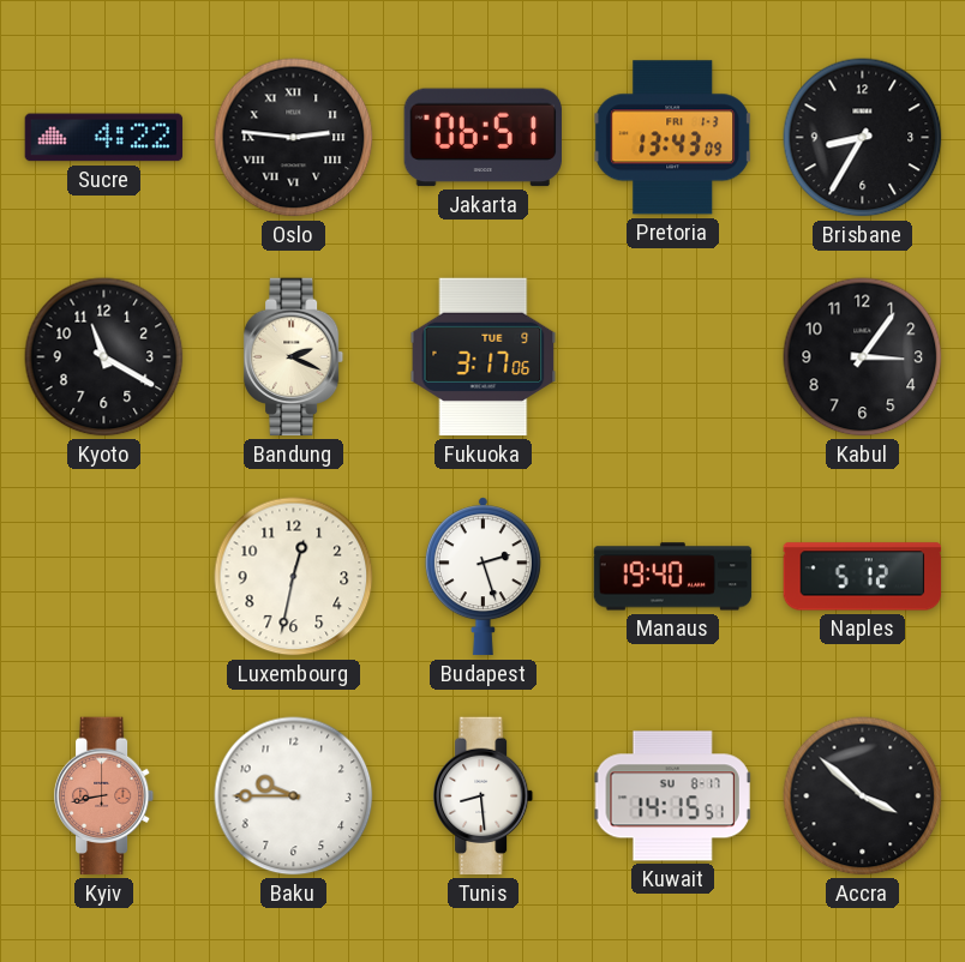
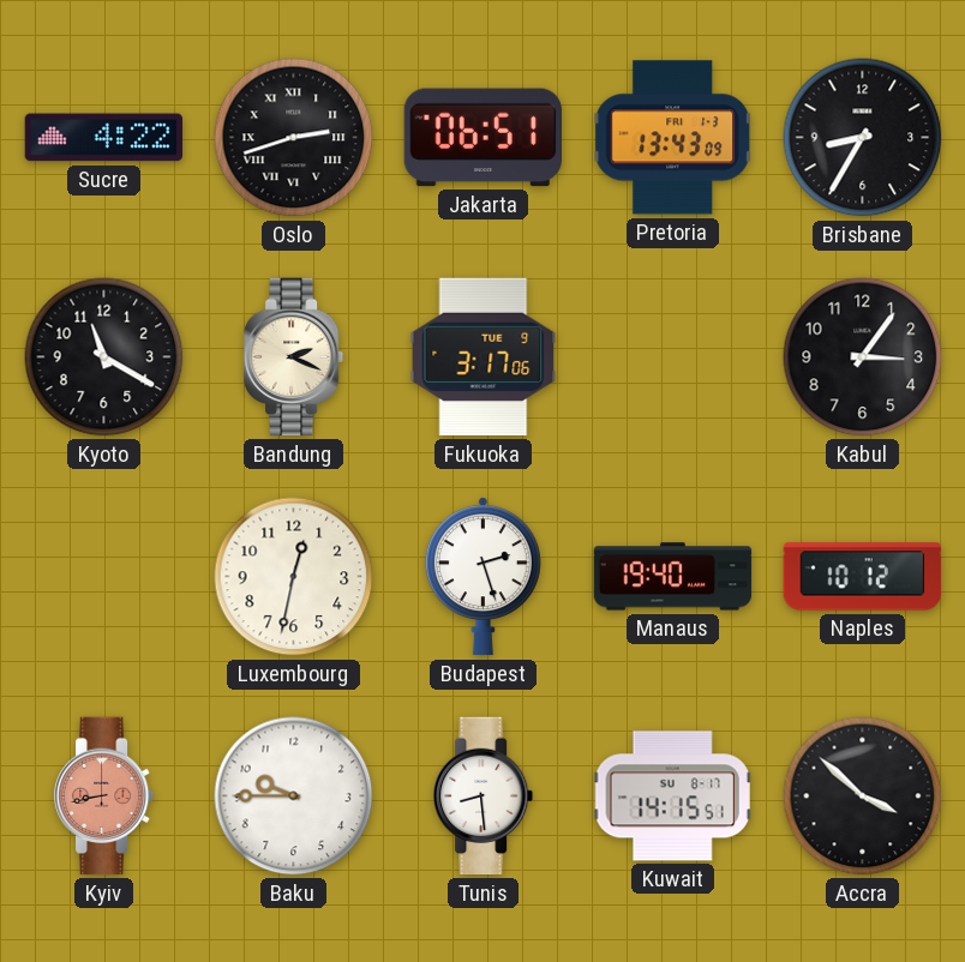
Oslo: 2:46 -> 2:42 (294, 138)
Naples: 5:12 -> 10:12 (863, 577)
